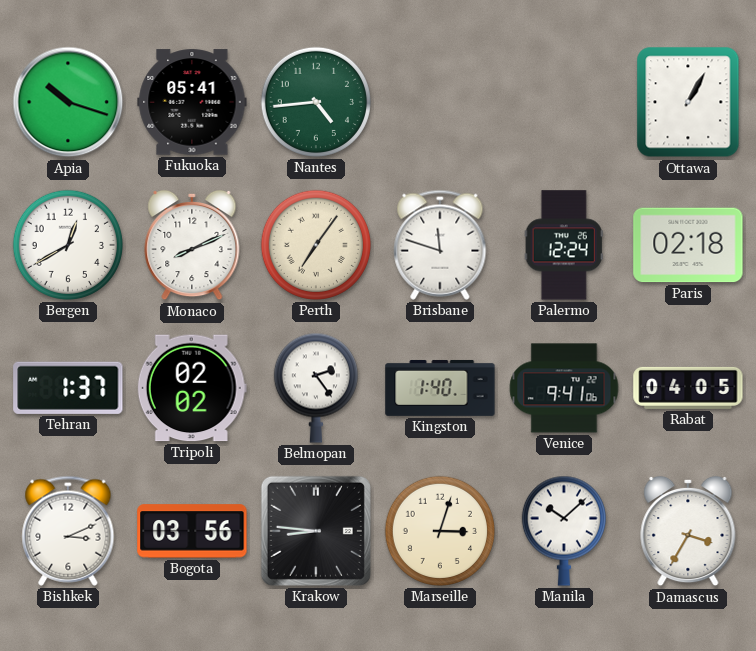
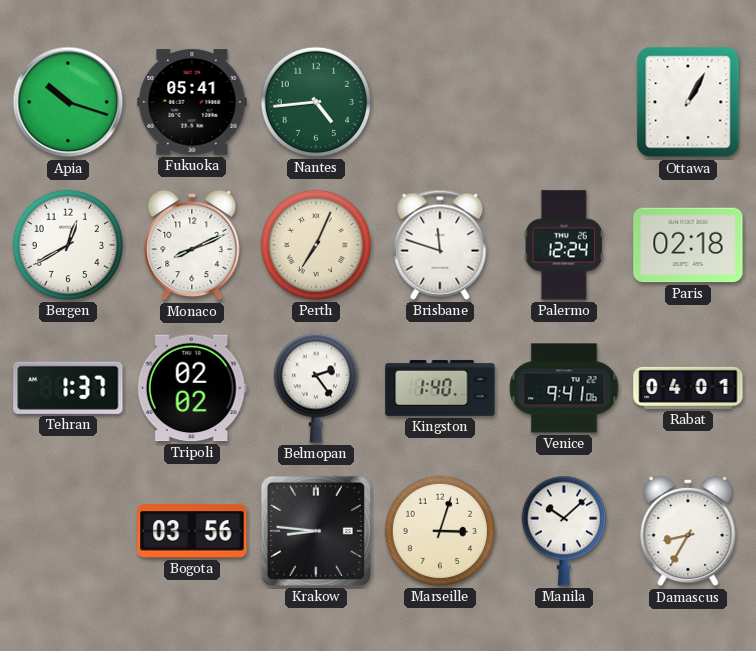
Perth: 7:06 -> 7:04 (316, 245)
Rabat: 04:05 -> 04:01 (688, 388)
Bishkek: 3:11 -> none (68, 531)
Damascus: 3:35 -> 8:35 (688, 531)
